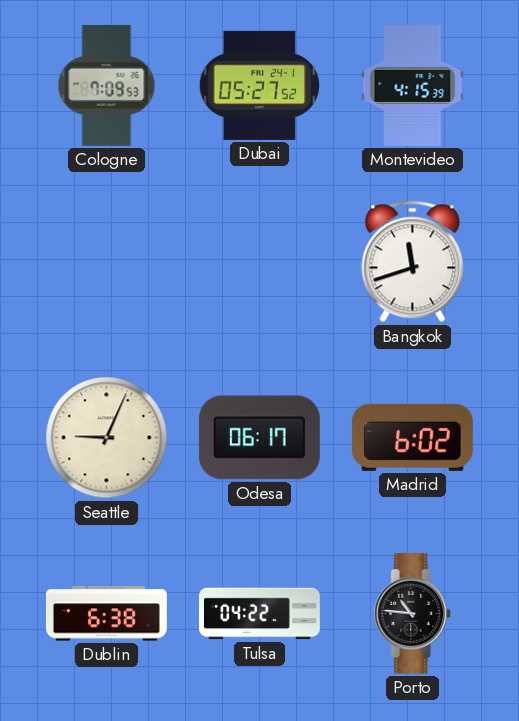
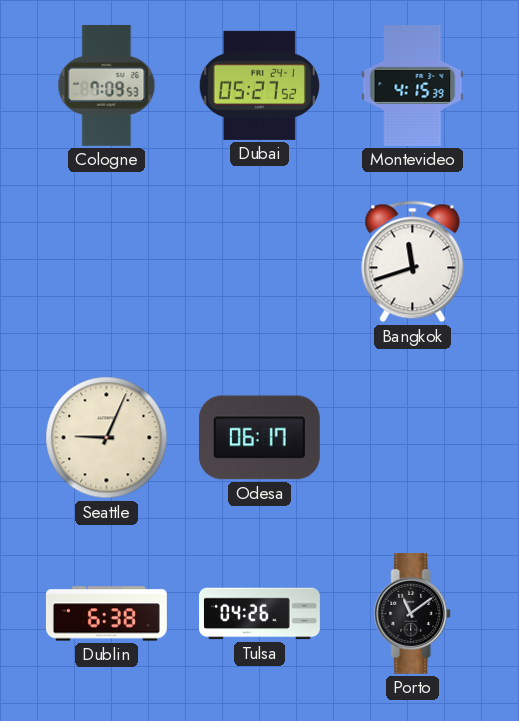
Madrid: 6:02 -> none (412, 437)
Tulsa: 04:22 -> 04:26 (260, 614)
Porto: 10:46 -> 11:09 (413, 613)
